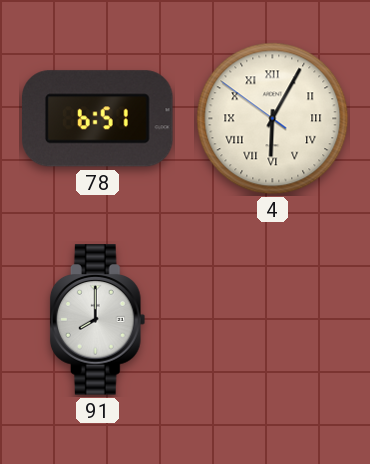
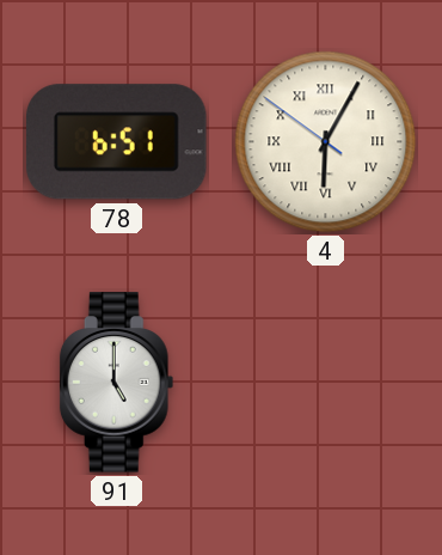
91: 8:00 -> 5:00 (117, 383)
